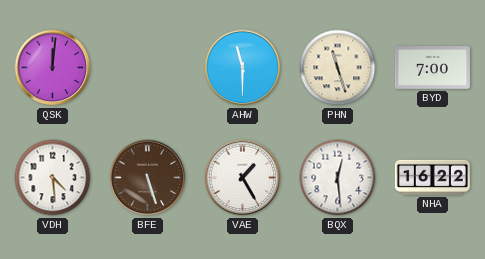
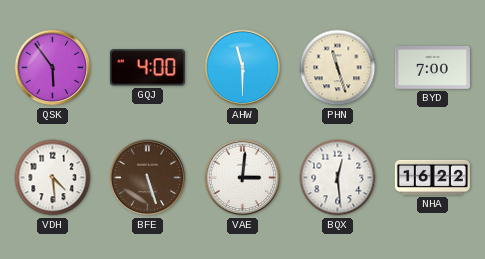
QSK: 12:01 -> 5:54 (53, 68)
GQJ: none -> 4:00 (147, 68)
VAE: 1:25 -> 3:01 (243, 178)
